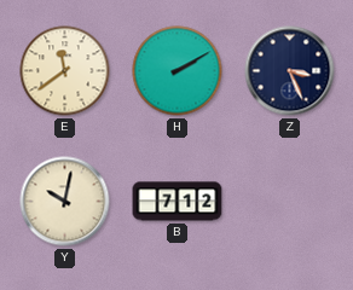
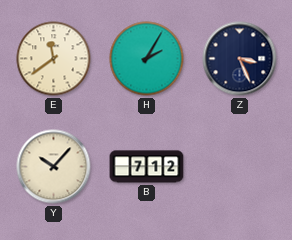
H: 2:10 -> 2:05 (147, 59)
Y: 10:02 -> 10:07 (54, 167)
